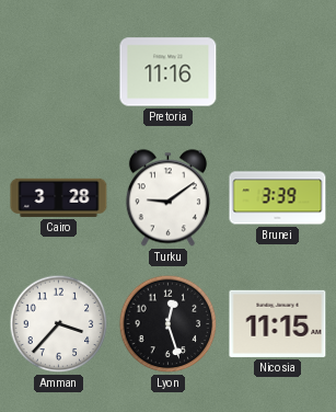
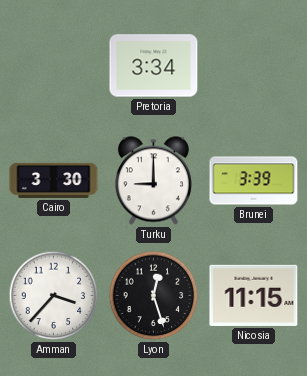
Pretoria: 11:16 -> 3:34 (154, 66)
Cairo: 3:28 -> 3:30 (54, 180)
Turku: 9:09 -> 9:00 (153, 181)
